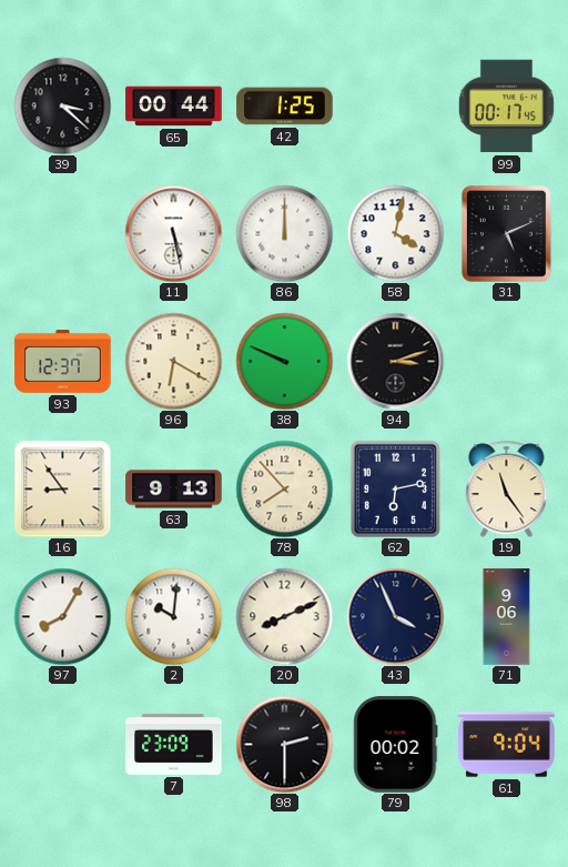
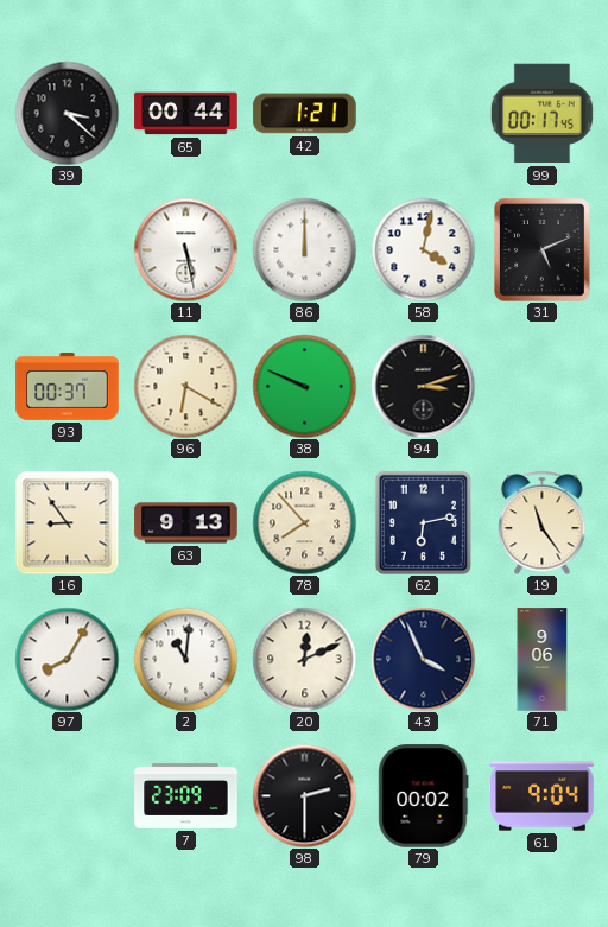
42: 1:25 -> 1:21 (305, 114)
93: 12:37 -> 00:37 (68, 387)
2: 10:01 -> 11:01 (185, 659)
20: 8:11 -> 12:11 (304, 659)
